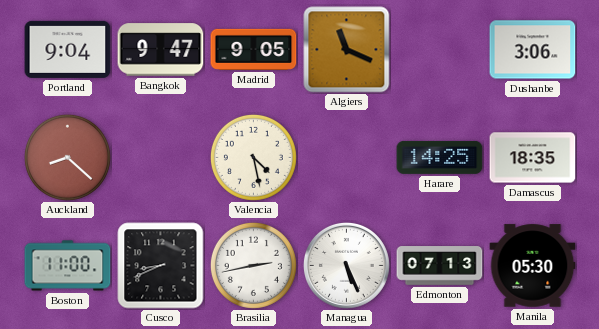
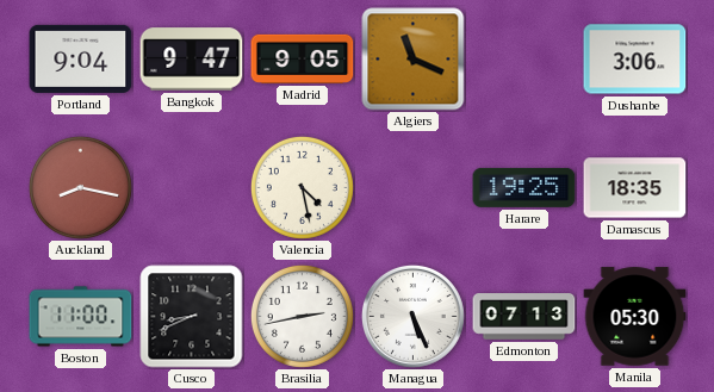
Auckland: 8:22 -> 8:17 (80, 187)
Harare: 14:25 -> 19:25 (524, 187)
